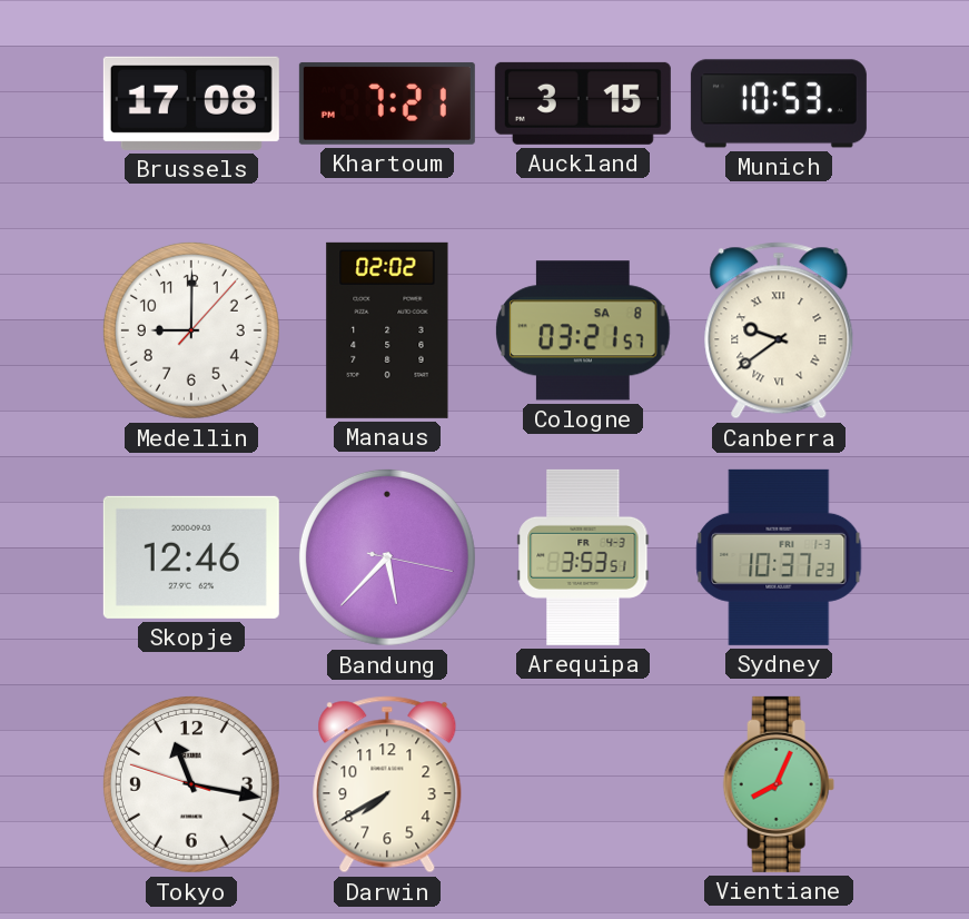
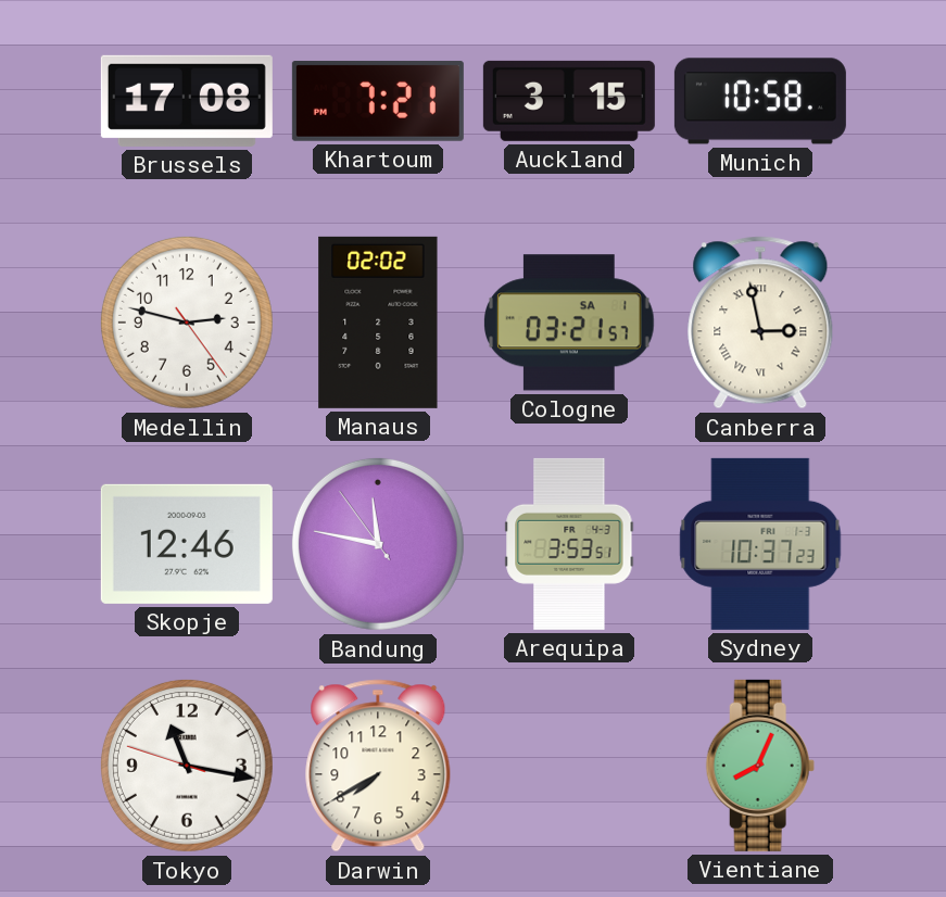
Munich: 10:53 -> 10:58 (760, 101)
Medellin: 9:00 -> 2:47 (187, 323)
Cologne date: SA 8 -> SA 1 (570, 323)
Canberra: 9:39 -> 2:58 (760, 323)
Bandung: 5:37 -> 11:46 (378, 544)
